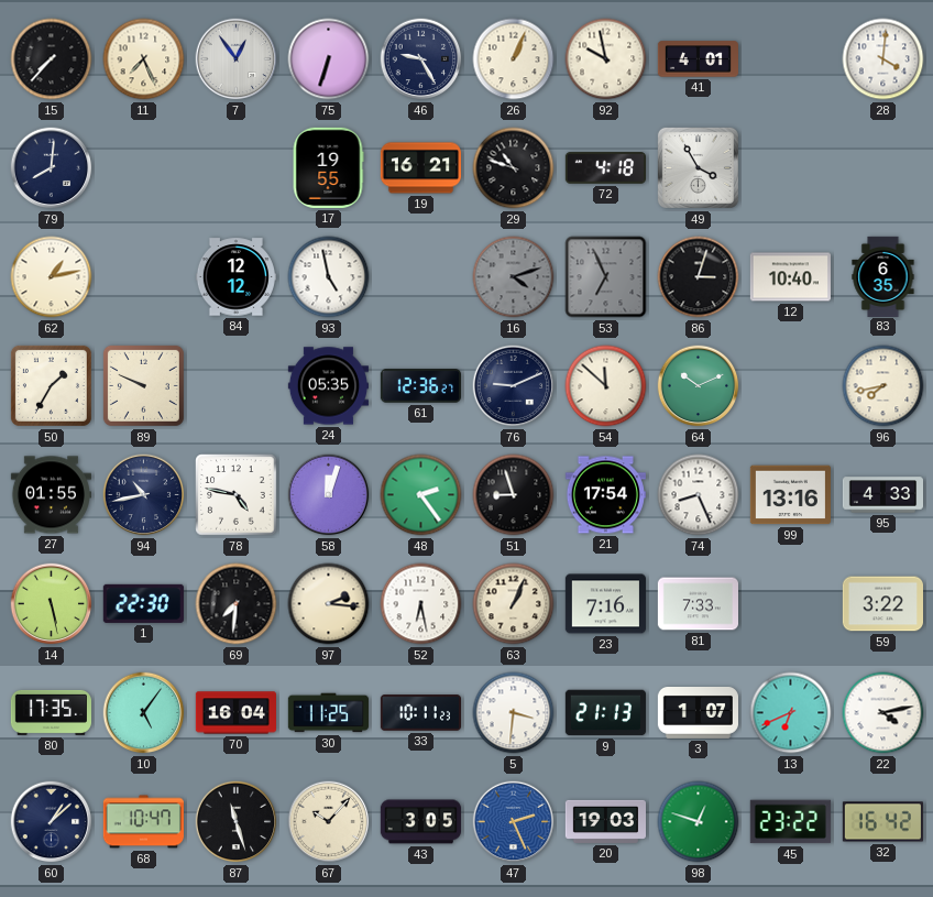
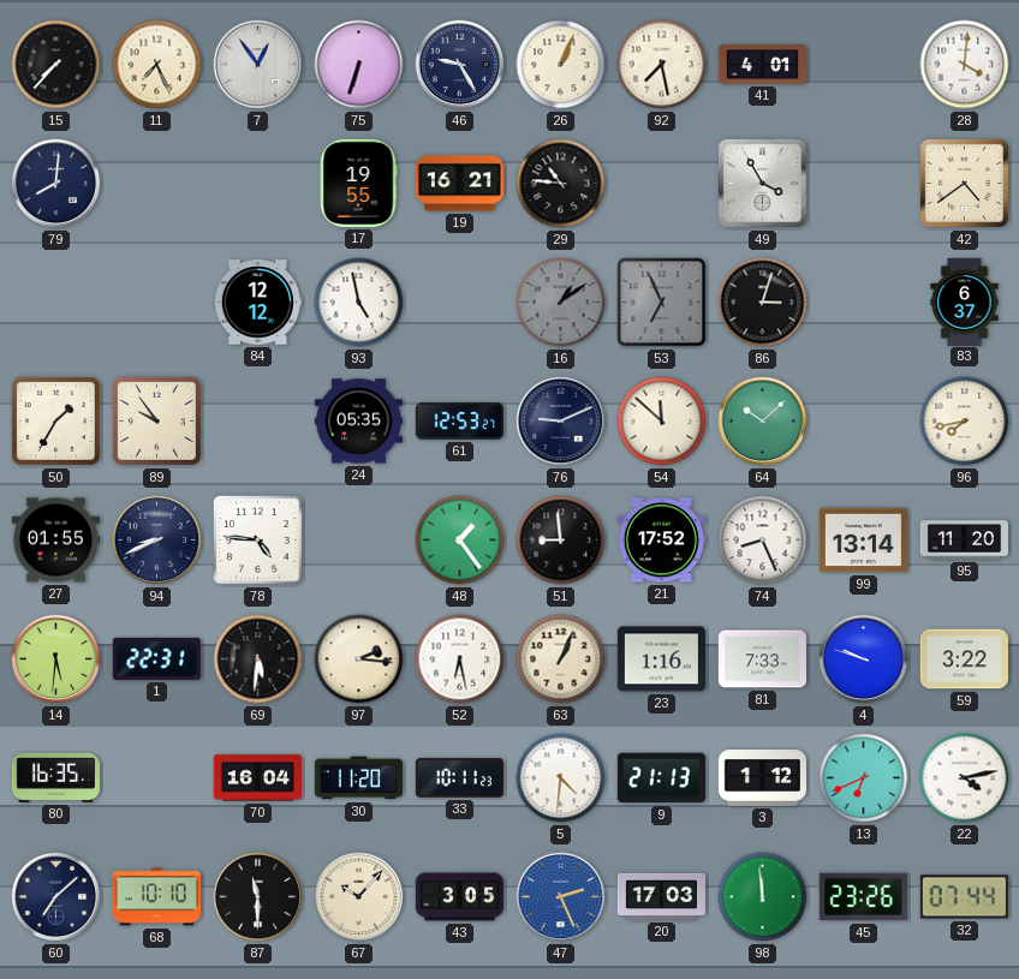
92: 9:58 -> 7:28 (662, 65)
29: 10:48 -> 10:46 (561, 184)
72: 4:18 -> none (605, 168)
42: none -> 4:39 (964, 183)
62: 1:13 -> none (52, 277)
16: 4:12 -> 1:09 (561, 303)
12: 10:40 -> none (790, 277)
83: 6:35 -> 6:37 (965, 302)
89: 9:49 -> 9:54 (156, 420)
61: 12:36 -> 12:53 (459, 422)
64: 10:11 -> 10:08 (763, 422)
94: 10:43 -> 8:41 (157, 541)
78: 4:47 -> 4:46 (258, 541)
58: 12:03 -> none (329, 495)
48: 2:24 -> 1:24 (460, 541)
51: 8:57 -> 8:59 (561, 541)
21: 17:54 -> 17:52 (661, 541)
99: 13:16 -> 13:14 (863, 541)
95: 4:33 -> 11:20 (964, 541)
14: 5:28 -> 5:31 (56, 659)
1: 22:30 -> 22:31 (156, 658)
69: 7:31 -> 5:31 (258, 659)
23: 7:16 -> 1:16 (661, 659)
4: none -> 9:48 (864, 659)
80: 17:35 -> 16:35 (55, 777)
10: 5:06 -> none (144, 713)
30: 11:25 -> 11:20 (358, 778)
5: 3:31 -> 4:31 (561, 778)
3: 1:07 -> 1:12 (762, 778)
60: 1:08 -> 7:08 (56, 897)
68: 10:47 -> 10:10 (156, 897)
87: 11:27 -> 11:30 (258, 897)
20: 19:03 -> 17:03 (661, 896)
98: 12:48 -> 11:59 (763, 897)
45: 23:22 -> 23:26 (863, 897)
32: 16:42 -> 07:44 (964, 897)
